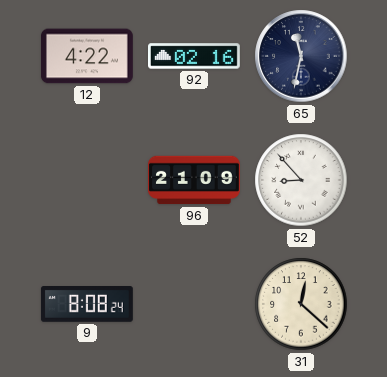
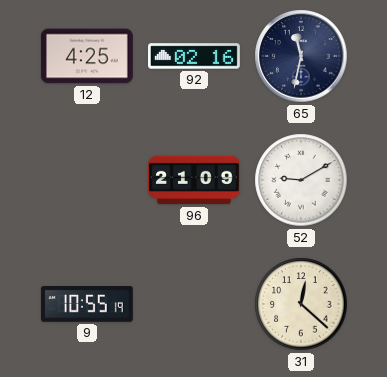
12: 4:22 -> 4:25 (87, 56)
52: 8:53 -> 9:10 (301, 180)
9: 8:08 -> 10:55 (87, 305)
